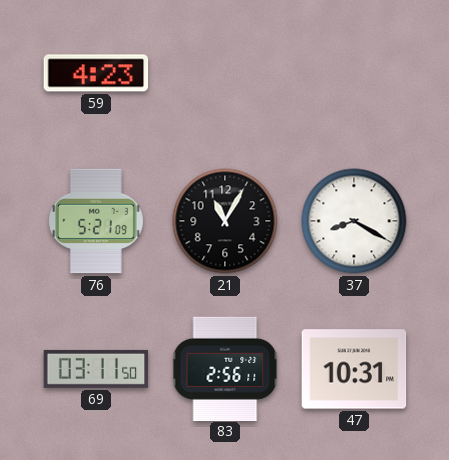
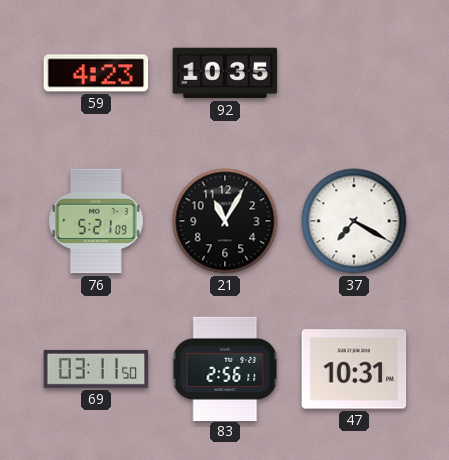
92: none -> 10:35 (225, 73)
37: 8:20 -> 7:20 (354, 221)
